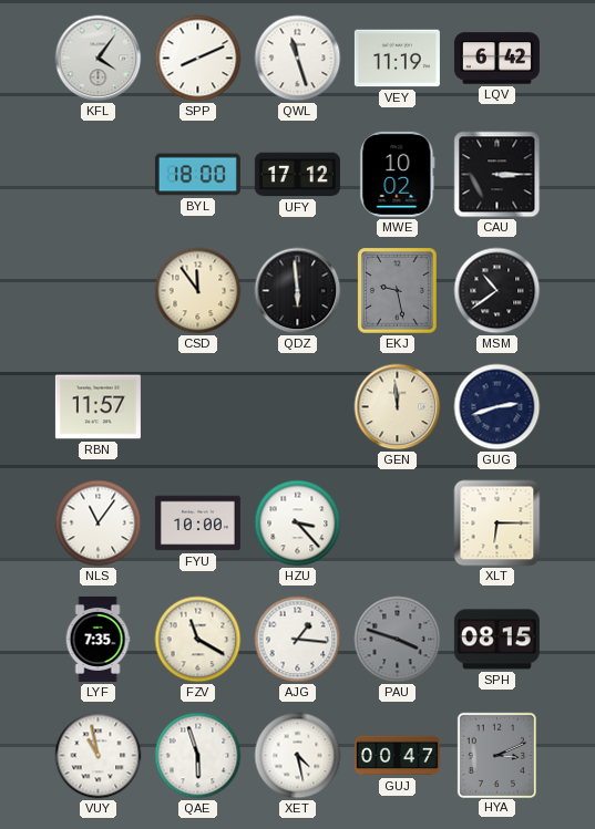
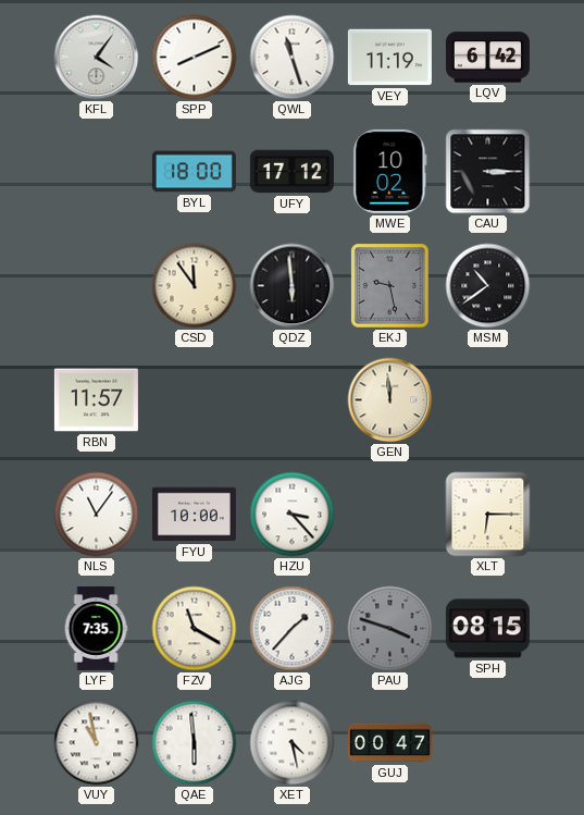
GUG: 2:42 -> none (497, 407)
AJG: 1:16 -> 1:37 (293, 629)
QAE: 5:57 -> 5:59 (195, 743)
HYA: 3:11 -> none (496, 755)
